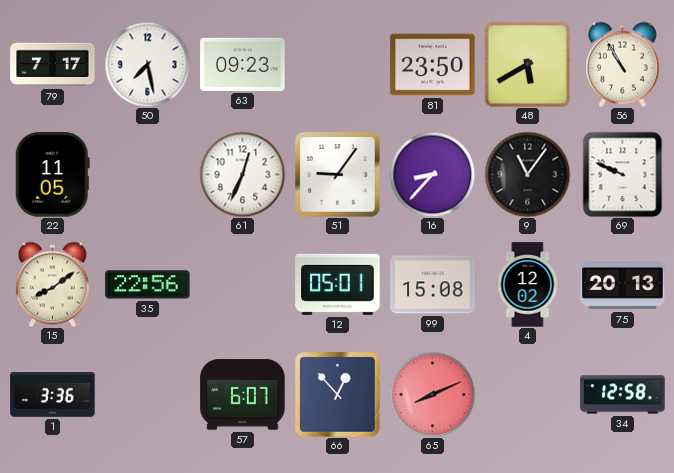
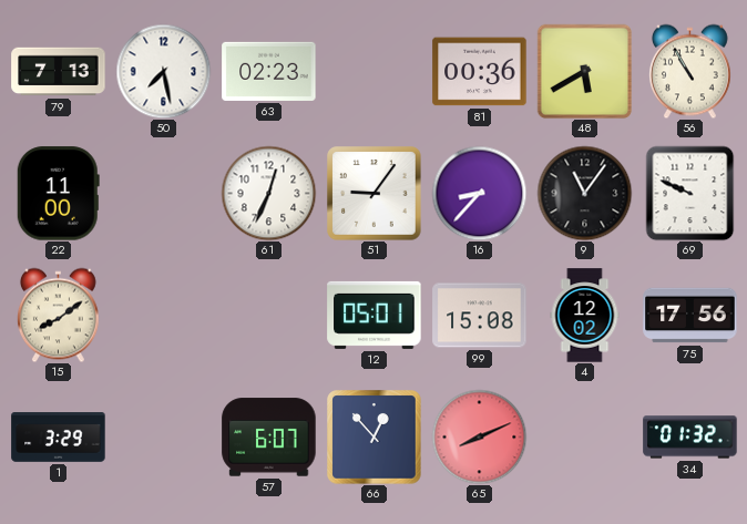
79: 7:17 -> 7:13 (59, 72)
63: 09:23 -> 02:23 (269, 71)
81: 23:50 -> 00:36 (480, 72)
22: 11:05 -> 11:00 (58, 194)
35: 22:56 -> none (148, 285)
75: 20:13 -> 17:56 (690, 316)
1: 3:36 -> 3:29 (59, 438)
34: 12:58 -> 01:32 (690, 438)
